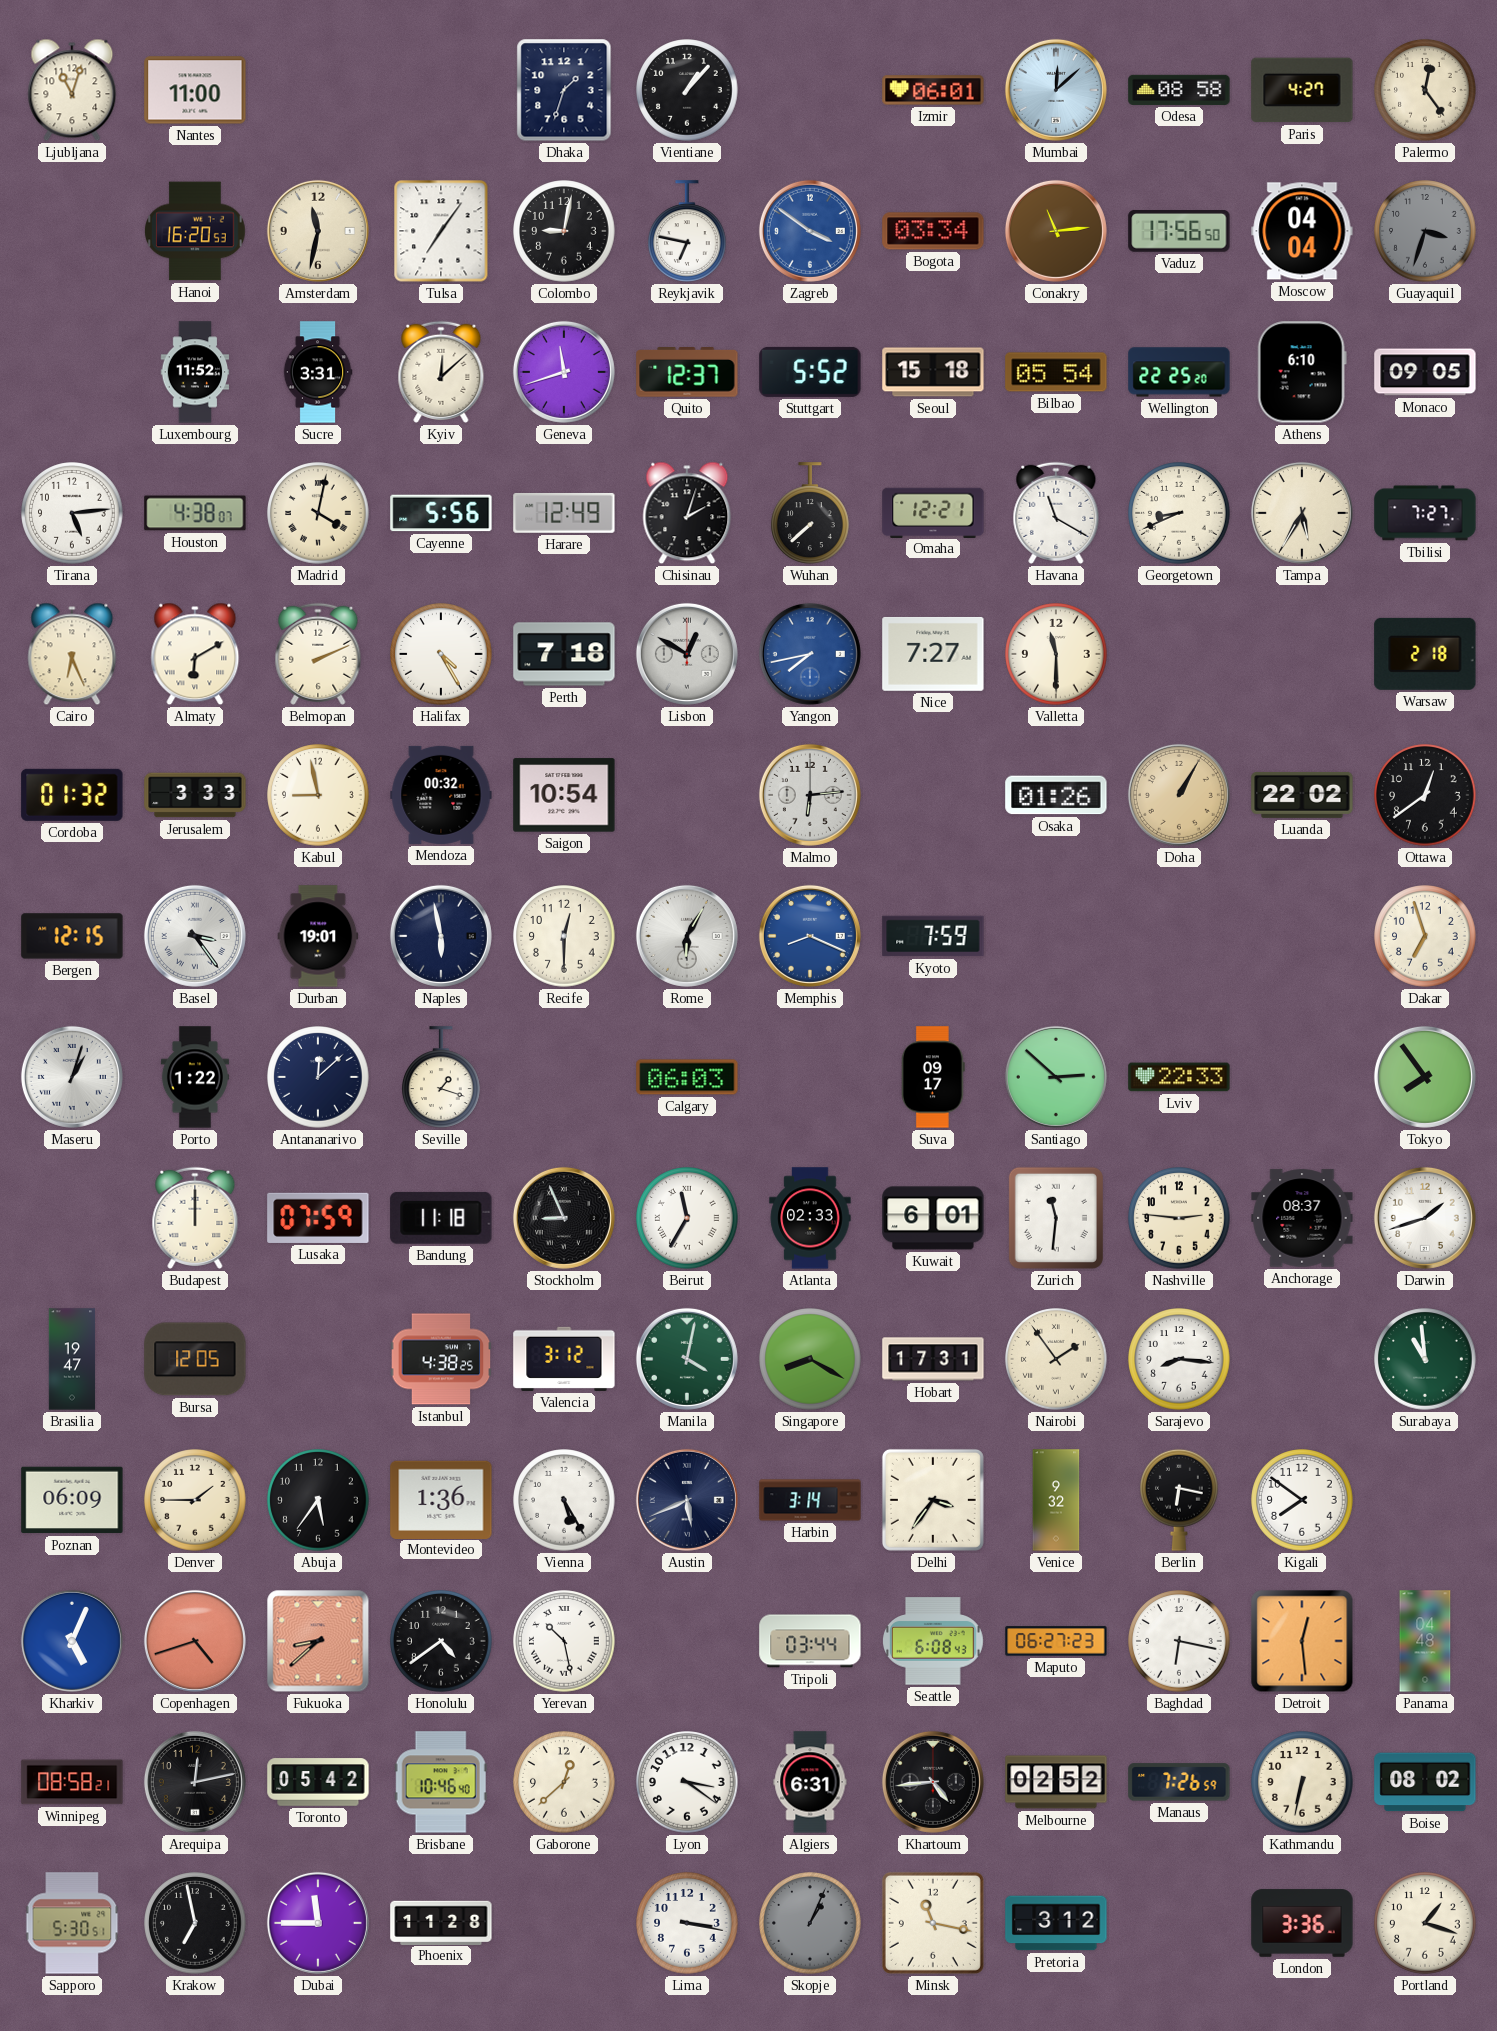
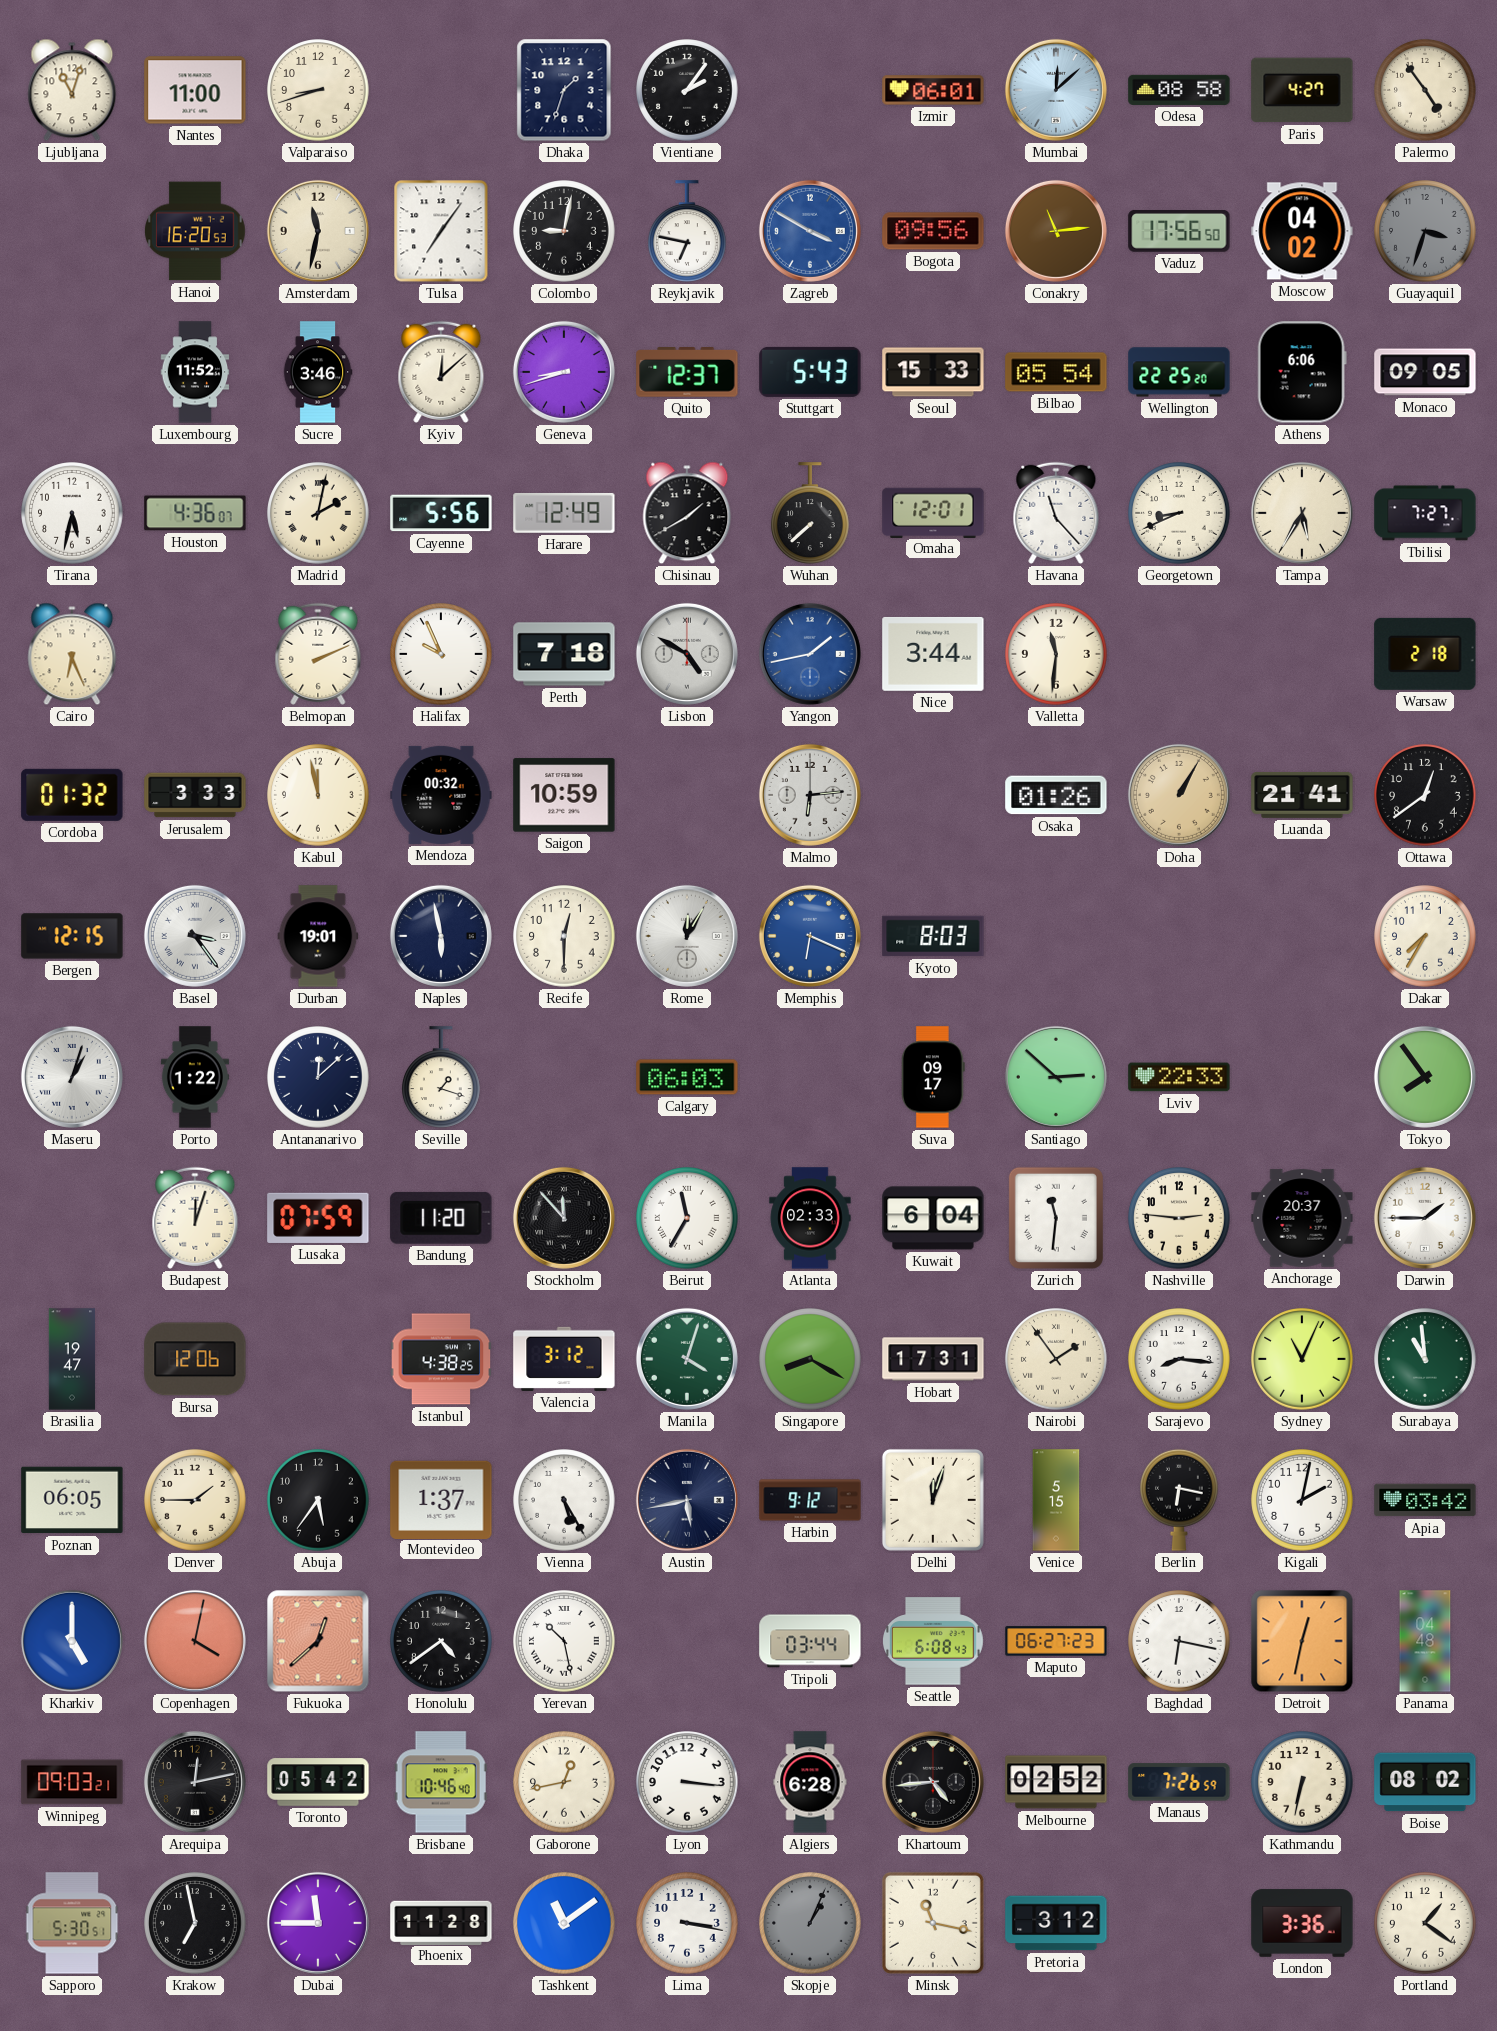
Valparaiso: none -> 8:42 (318, 90)
Vientiane: 1:07 -> 2:06 (687, 90)
Palermo: 12:24 -> 4:54 (1425, 90)
Zagreb: 3:51 -> 3:50 (810, 231)
Bogota: 03:34 -> 09:56 (933, 231)
Moscow: 04:04 -> 04:02 (1302, 231)
Sucre: 3:31 -> 3:46 (318, 372)
Geneva: 11:42 -> 8:42 (564, 372)
Stuttgart: 5:52 -> 5:43 (810, 372)
Seoul: 15:18 -> 15:33 (933, 372)
Athens: 6:10 -> 6:06 (1302, 372)
Tirana: 5:14 -> 5:32 (72, 513)
Houston: 4:38 -> 4:36 (195, 513)
Madrid: 4:02 -> 2:02 (318, 513)
Chisinau: 2:03 -> 1:40 (687, 513)
Omaha: 12:21 -> 12:01 (933, 512)
Havana: 11:20 -> 11:23 (1056, 513)
Almaty: 6:10 -> none (195, 654)
Halifax: 4:25 -> 9:56 (441, 654)
Lisbon: 12:50 -> 4:50 (687, 654)
Yangon: 7:43 -> 1:43 (810, 654)
Nice: 7:27 -> 3:44 (933, 654)
Valletta: 11:30 -> 11:31 (1056, 654)
Kabul: 8:58 -> 11:58 (318, 795)
Saigon: 10:54 -> 10:59 (564, 795)
Luanda: 22:02 -> 21:41 (1302, 795)
Rome: 6:05 -> 12:05 (687, 936)
Memphis: 8:19 -> 6:19 (810, 936)
Kyoto: 7:59 -> 8:03 (933, 936)
Dakar: 6:57 -> 7:35 (1425, 936)
Budapest: 12:00 -> 12:03 (195, 1218)
Bandung: 11:18 -> 11:20 (441, 1218)
Stockholm: 8:56 -> 11:53 (564, 1218)
Kuwait: 6:01 -> 6:04 (933, 1218)
Anchorage: 08:37 -> 20:37 (1302, 1218)
Darwin: 1:42 -> 1:45 (1425, 1218)
Bursa: 12:05 -> 12:06 (195, 1359)
Manila: 4:02 -> 4:03 (687, 1359)
Sydney: none -> 11:04 (1302, 1359)
Poznan: 06:09 -> 06:05 (72, 1500)
Montevideo: 1:36 -> 1:37 (441, 1499)
Austin: 5:41 -> 5:43 (687, 1500)
Harbin: 3:14 -> 9:12 (810, 1500)
Delhi: 3:36 -> 12:03 (933, 1500)
Venice: 9:32 -> 5:15 (1056, 1500)
Kigali: 7:51 -> 2:02 (1302, 1500)
Apia: none -> 03:42 (1425, 1500)
Kharkiv: 5:04 -> 5:00 (72, 1641)
Copenhagen: 4:42 -> 4:02 (195, 1641)
Fukuoka: 8:38 -> 12:38 (318, 1641)
Detroit: 12:29 -> 12:32 (1302, 1641)
Winnipeg: 08:58 -> 09:03 (72, 1782)
Gaborone: 12:38 -> 12:43 (564, 1782)
Lyon: 3:21 -> 3:16 (687, 1782)
Algiers: 6:31 -> 6:28 (810, 1782)
Tashkent: none -> 11:09 (564, 1923)
Portland: 1:18 -> 1:21 (1425, 1923)
